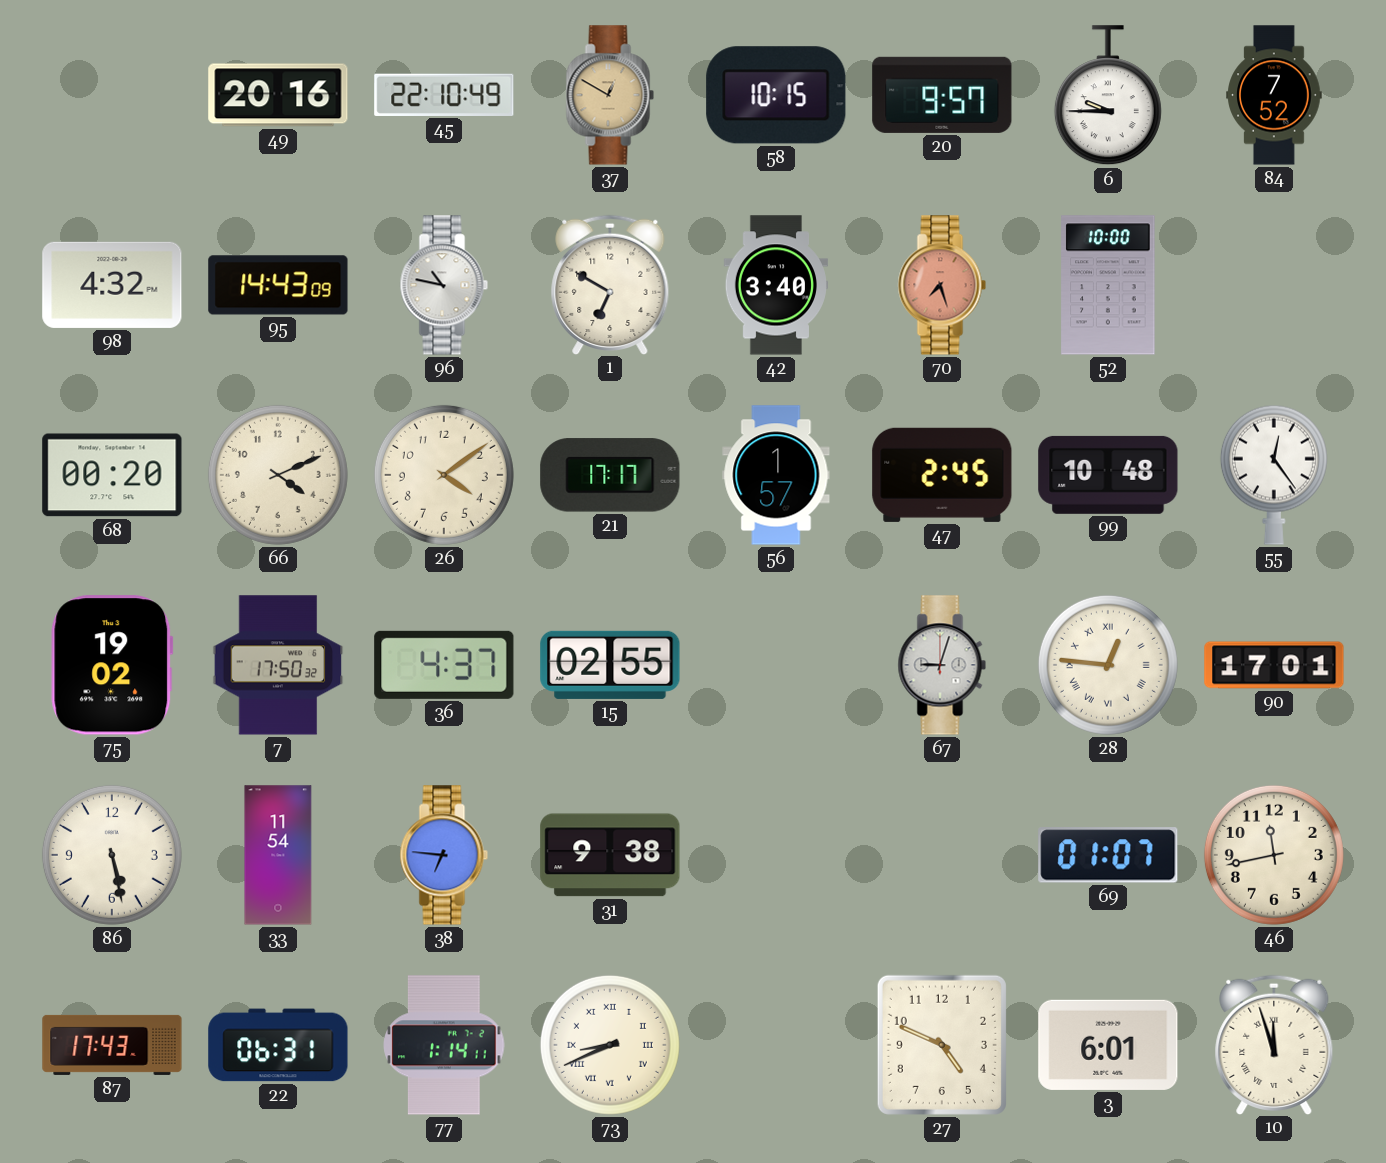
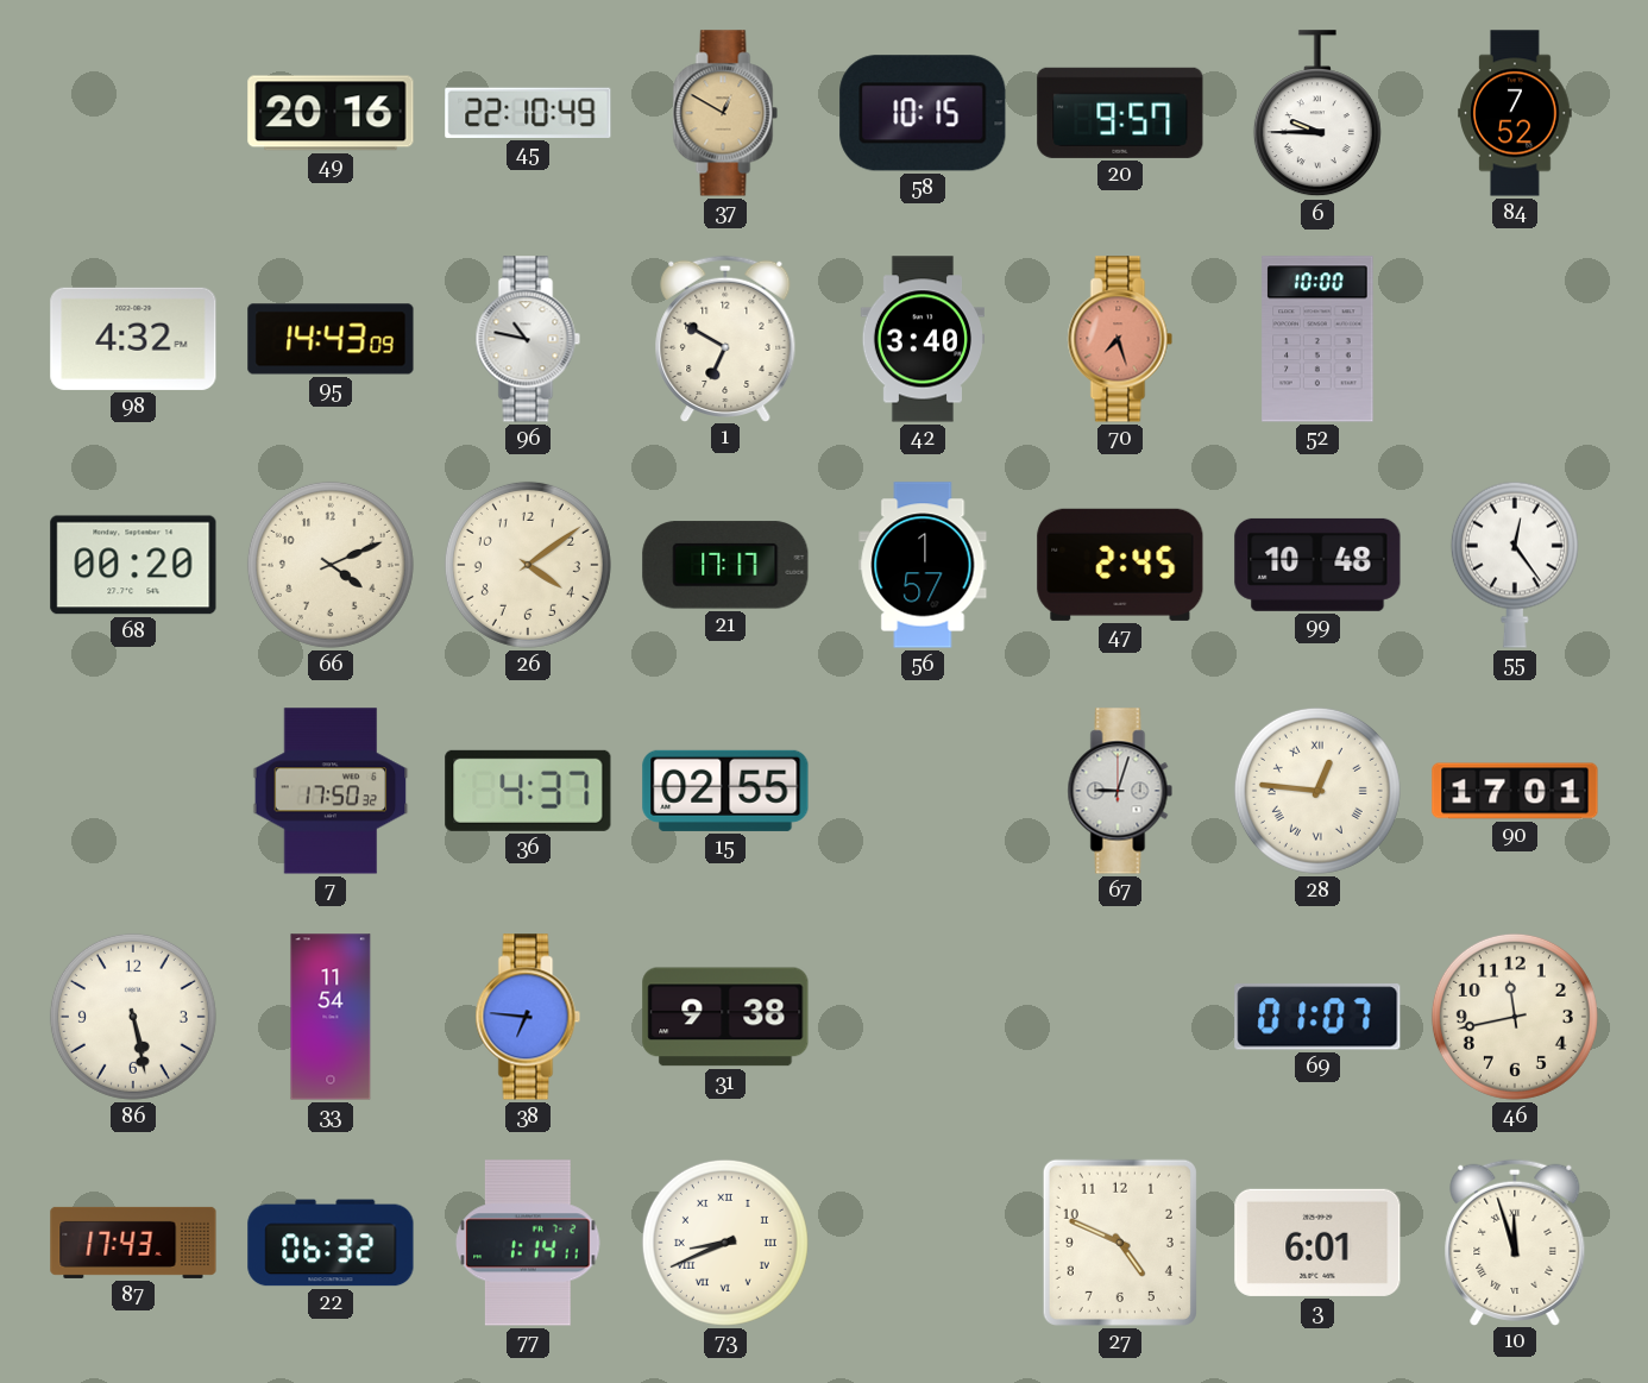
75: 19:02 -> none (112, 665)
22: 06:31 -> 06:32 (331, 1243)
